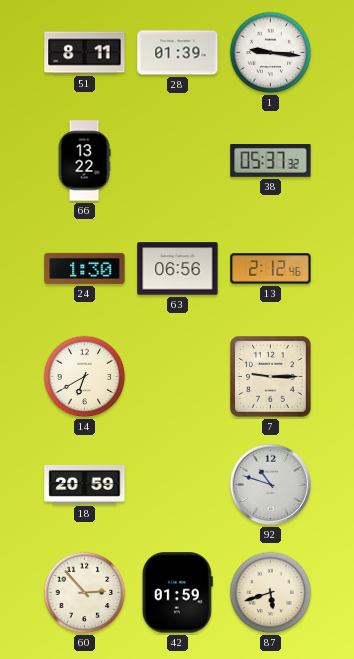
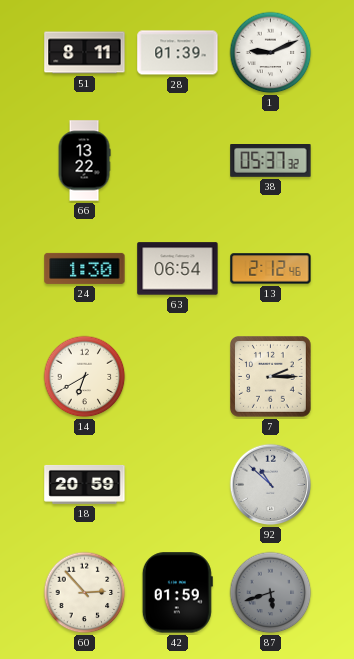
1: 9:16 -> 9:11 (271, 53)
63: 06:56 -> 06:54 (178, 269)
7: 9:15 -> 2:15 (271, 377)
92: 10:48 -> 10:52 (271, 485)
87 dial: cream -> grey (271, 593)
